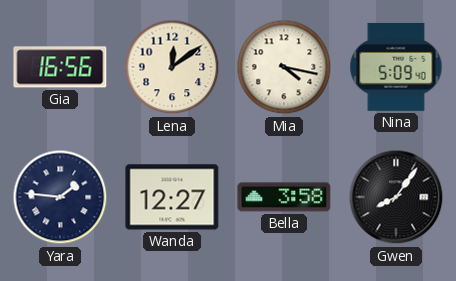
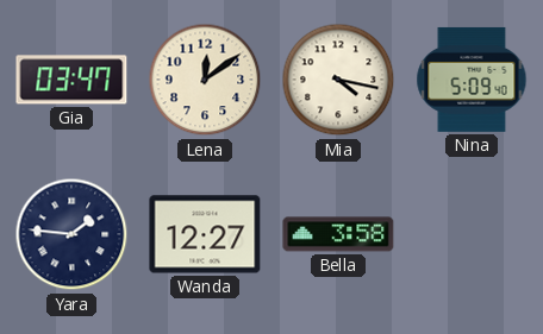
Gia: 16:56 -> 03:47 (71, 80)
Gwen: 8:06 -> none (396, 197)
